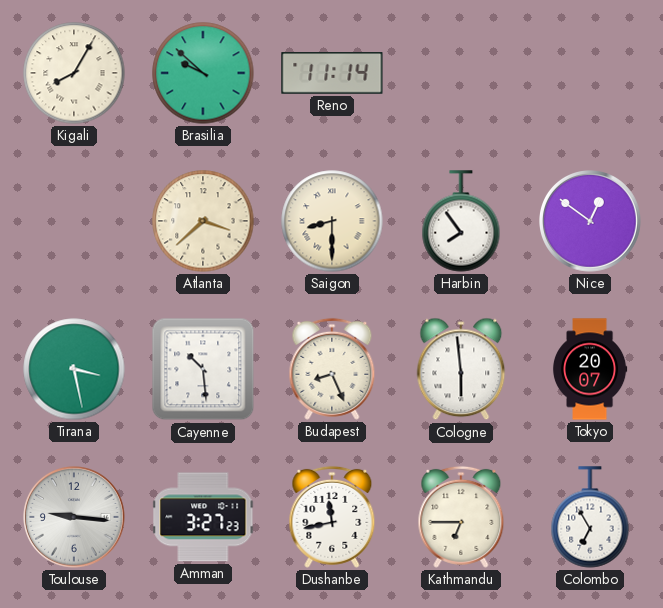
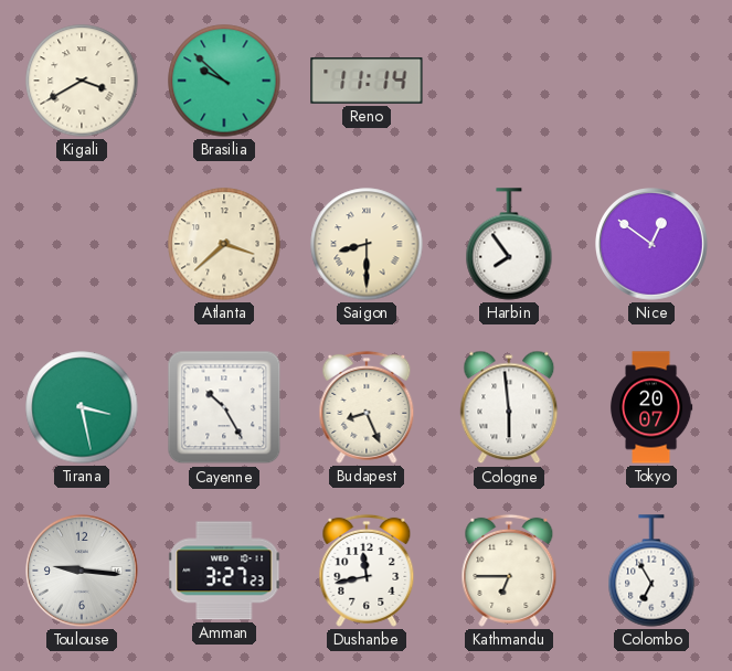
Kigali: 8:05 -> 3:40 (82, 81)
Cayenne: 10:29 -> 10:25 (224, 407)
